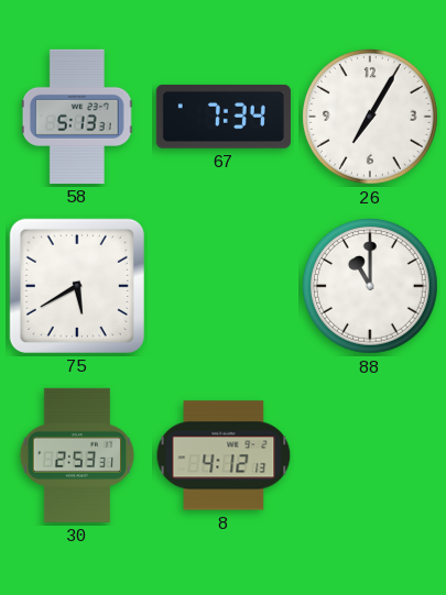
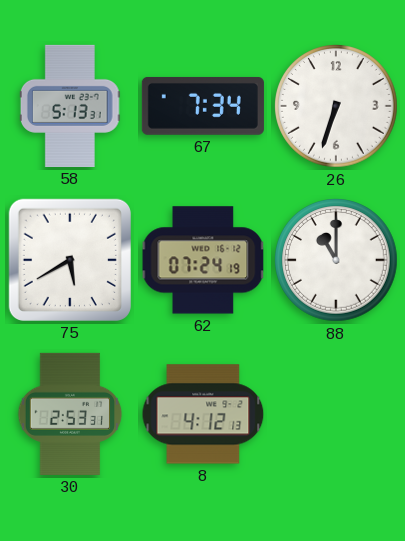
26: 7:05 -> 6:33 (337, 107)
62: none -> 07:24 (203, 260)
